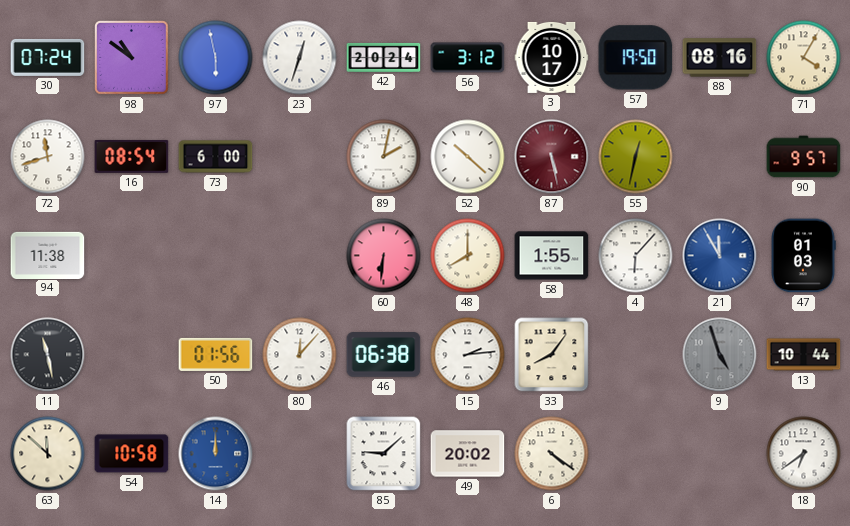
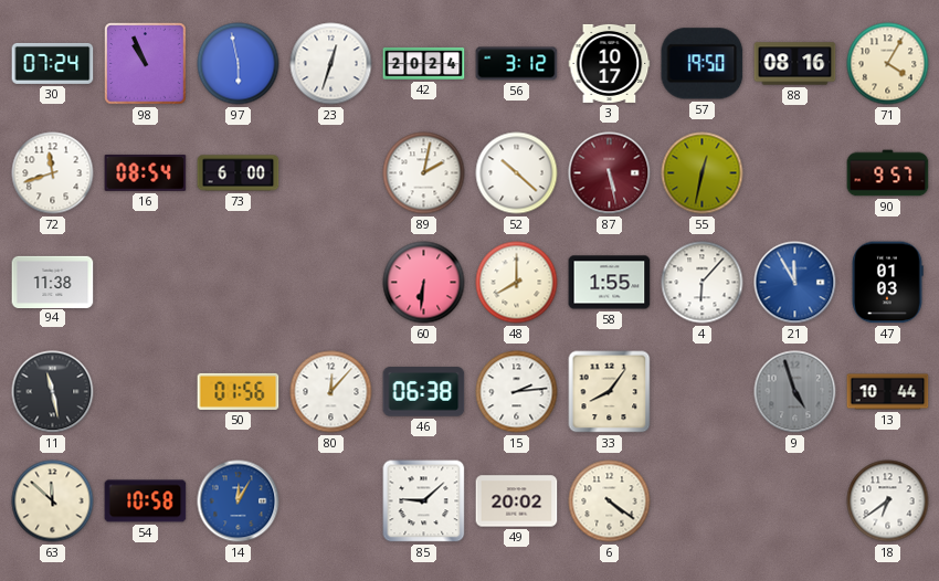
98: 10:51 -> 10:56 (146, 64)
14: 12:00 -> 12:05 (239, 501)
